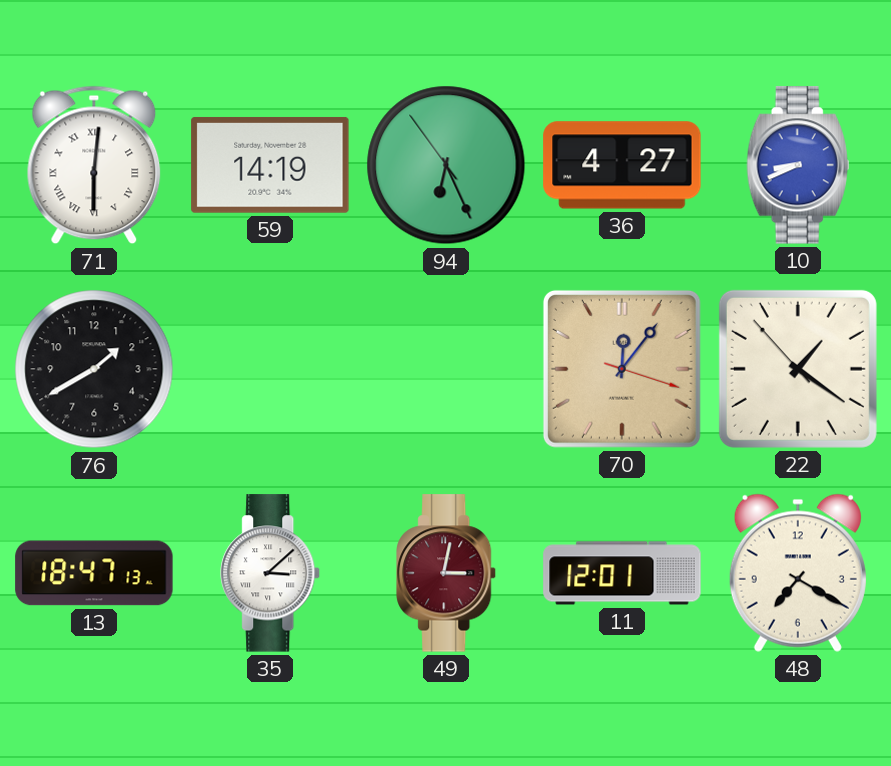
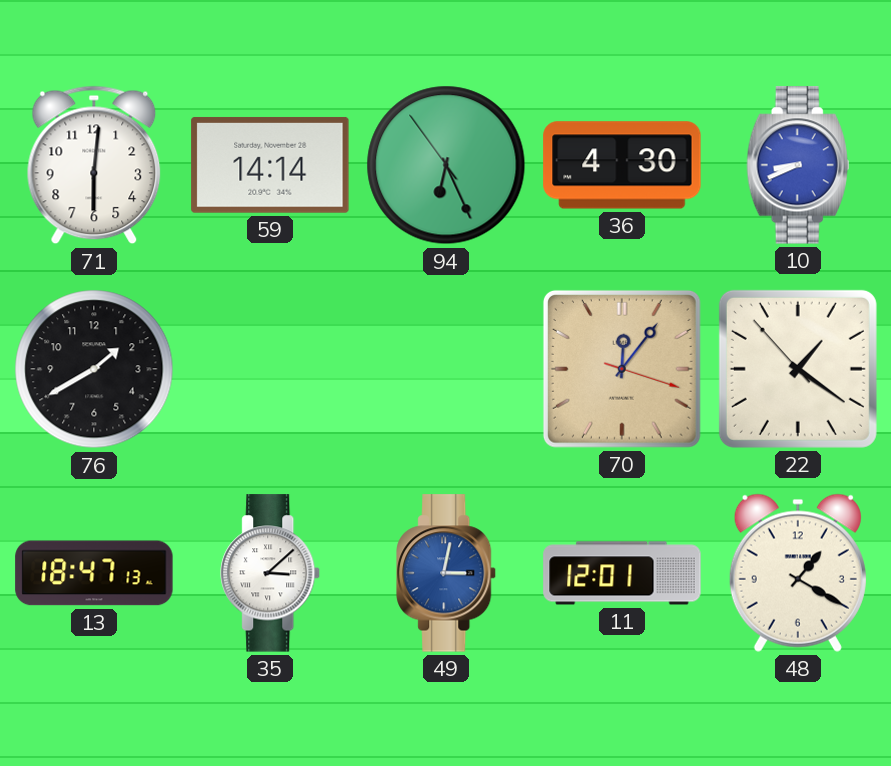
71 numerals: Roman -> Arabic (94, 165)
59: 14:19 -> 14:14 (270, 165)
36: 4:27 -> 4:30 (622, 165)
49 dial: burgundy -> blue (447, 573)
48: 7:20 -> 1:20 (798, 573)
